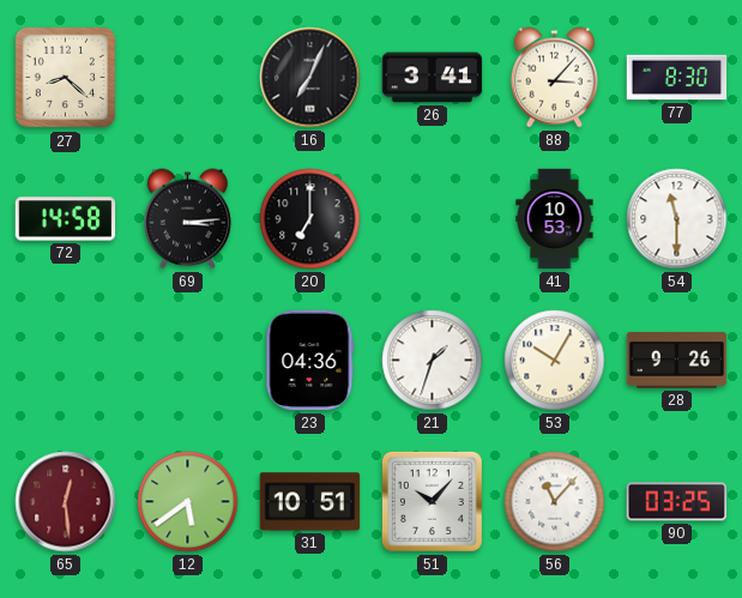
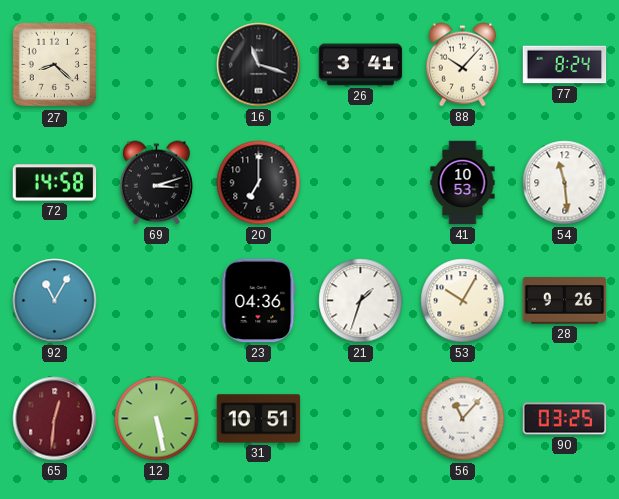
16: 7:04 -> 11:18 (259, 65)
88: 3:07 -> 10:07 (462, 65)
77: 8:30 -> 8:24 (565, 65)
69: 3:14 -> 3:12 (156, 183)
54: 11:30 -> 11:29 (565, 183)
92: none -> 11:05 (55, 301)
65: 12:29 -> 12:31 (55, 419)
12: 5:39 -> 5:28 (157, 419)
51: 10:07 -> none (432, 501)
